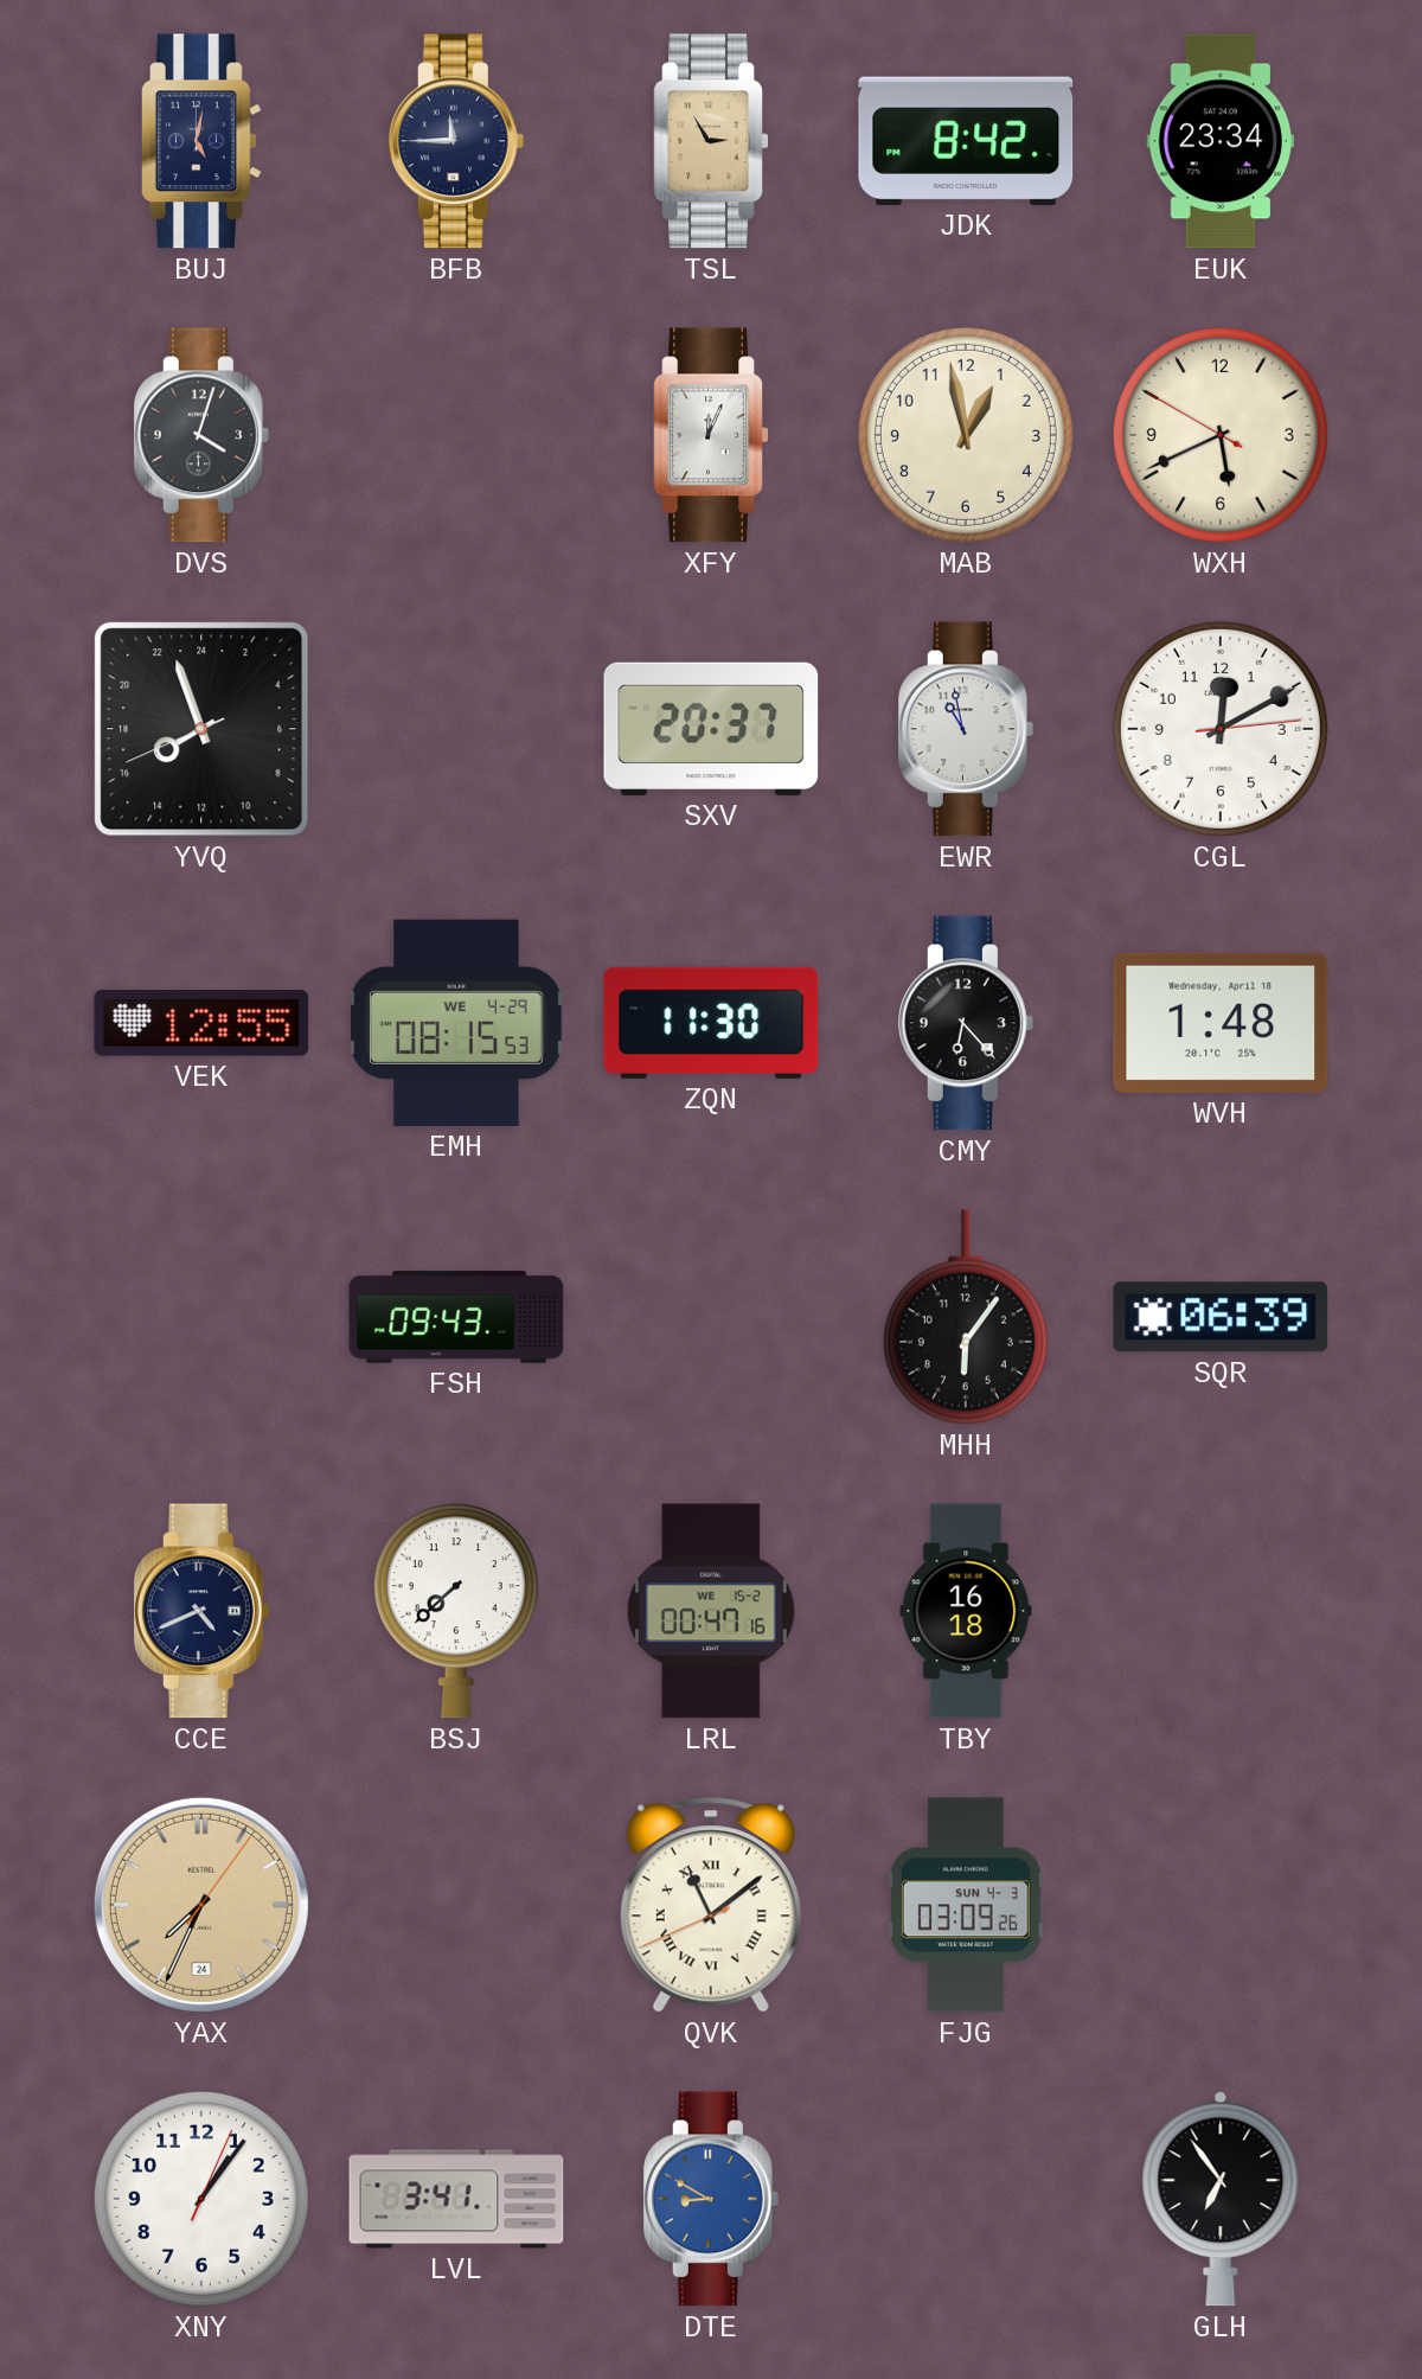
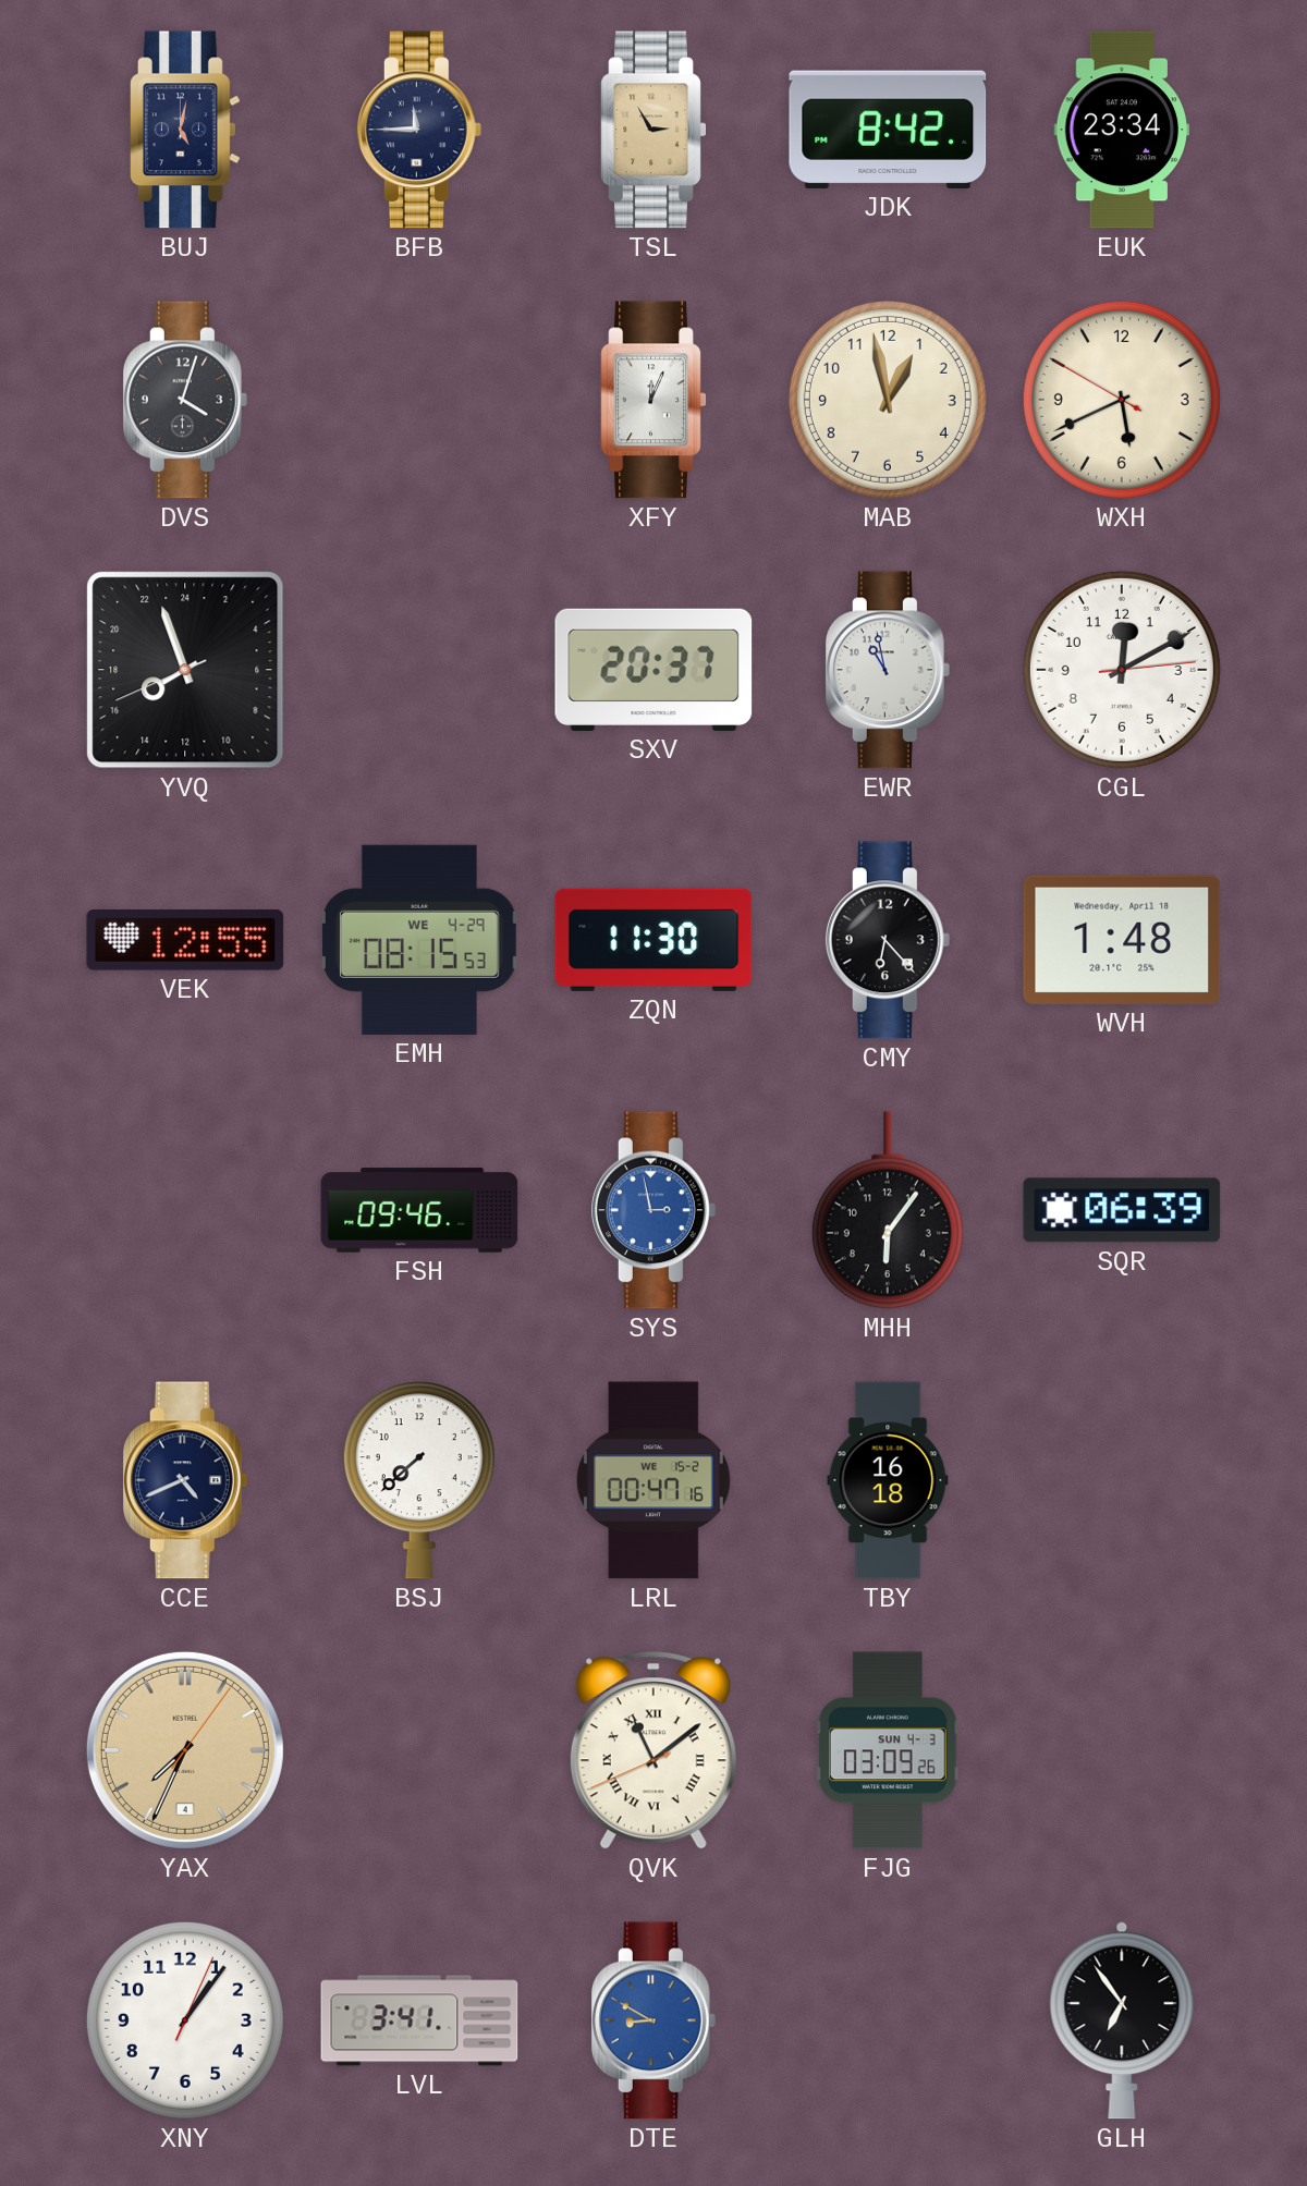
FSH: 09:43 -> 09:46 (419, 1210)
SYS: none -> 2:58 (653, 1210)
YAX date: 24 -> 4 (185, 1750)
